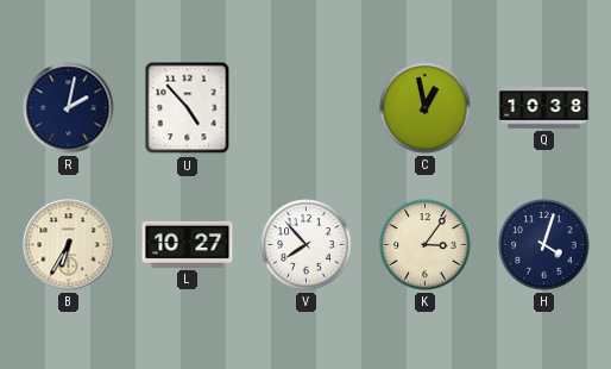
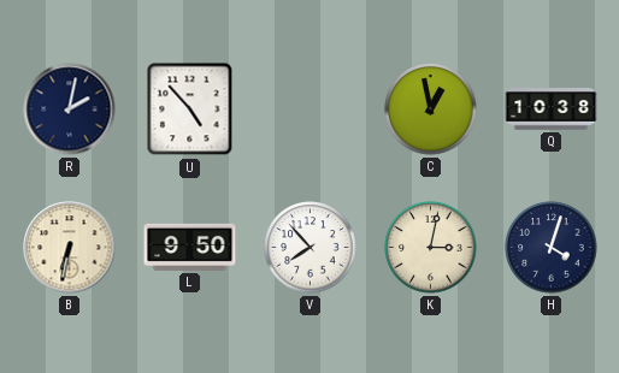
B: 6:35 -> 6:32 (70, 248)
L: 10:27 -> 9:50 (190, 247)
K: 3:06 -> 3:02 (431, 248)
